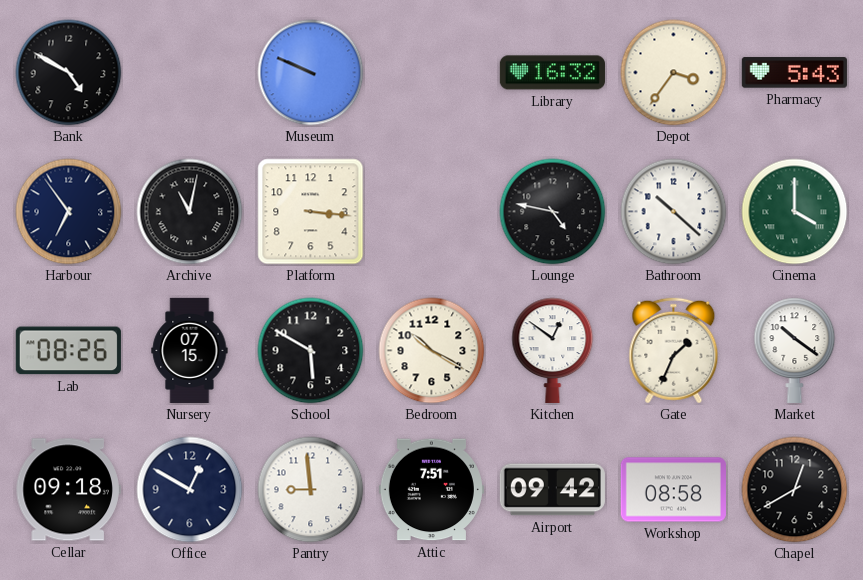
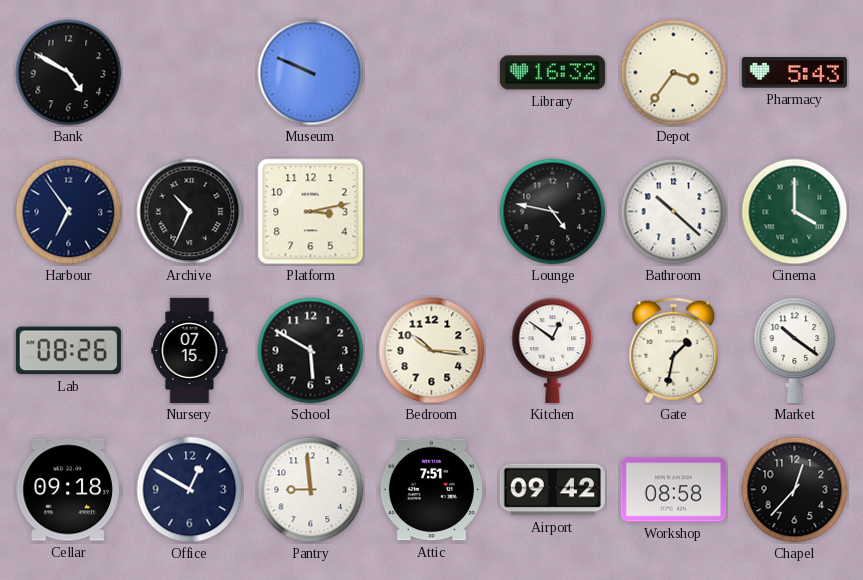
Archive: 11:02 -> 10:34 (190, 212)
Platform: 3:16 -> 3:13 (311, 212)
Bedroom: 10:20 -> 10:16 (432, 351)
Gate: 1:34 -> 1:32 (674, 351)
Chapel: 12:40 -> 12:37 (795, 490)
